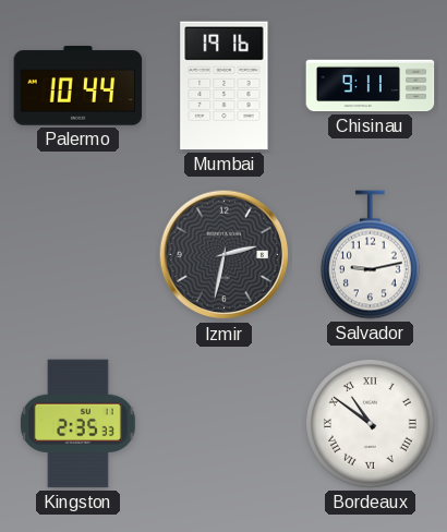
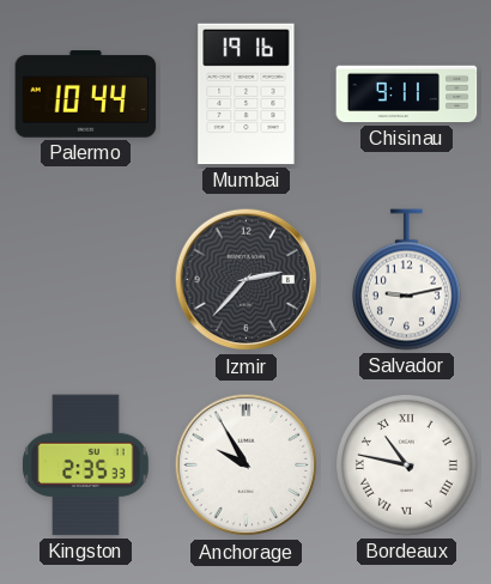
Izmir: 2:32 -> 2:37 (247, 280)
Anchorage: none -> 9:55 (247, 466)
Bordeaux: 10:51 -> 10:47 (407, 466)
